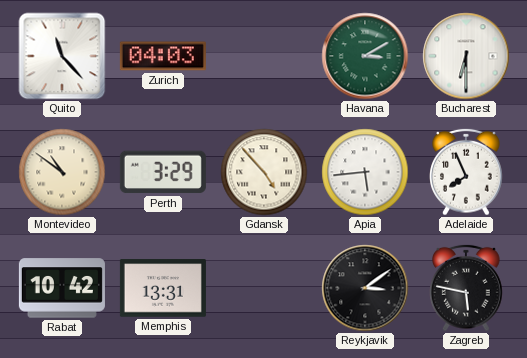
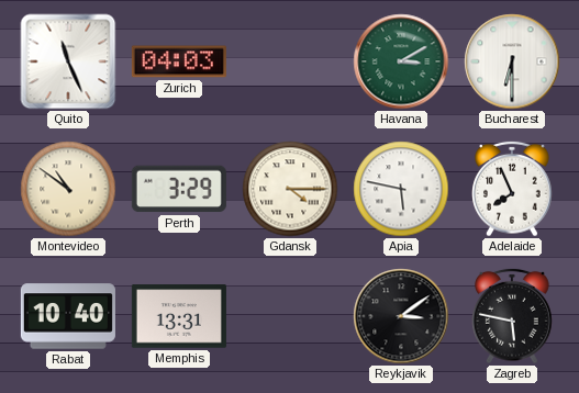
Quito: 11:23 -> 11:26 (68, 61)
Gdansk: 4:53 -> 4:15 (290, 189)
Apia: 5:44 -> 5:47 (401, 189)
Rabat: 10:42 -> 10:40 (68, 316)
